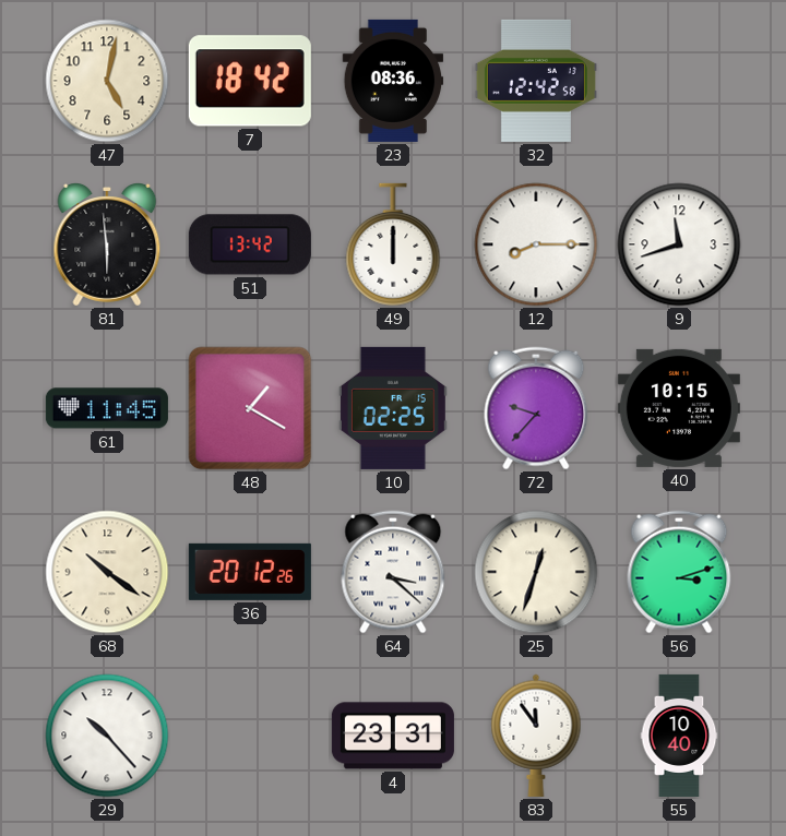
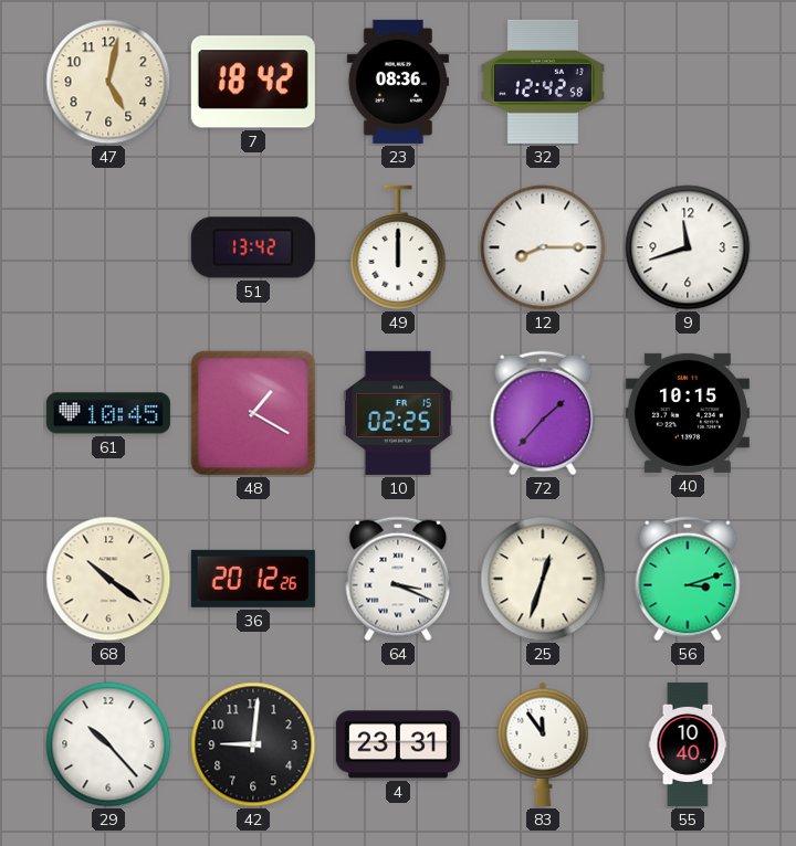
81: 5:59 -> none (107, 246)
61: 11:45 -> 10:45 (108, 413)
72: 9:37 -> 1:37 (543, 413)
64: 3:22 -> 3:19 (398, 579)
42: none -> 9:01 (253, 744)
